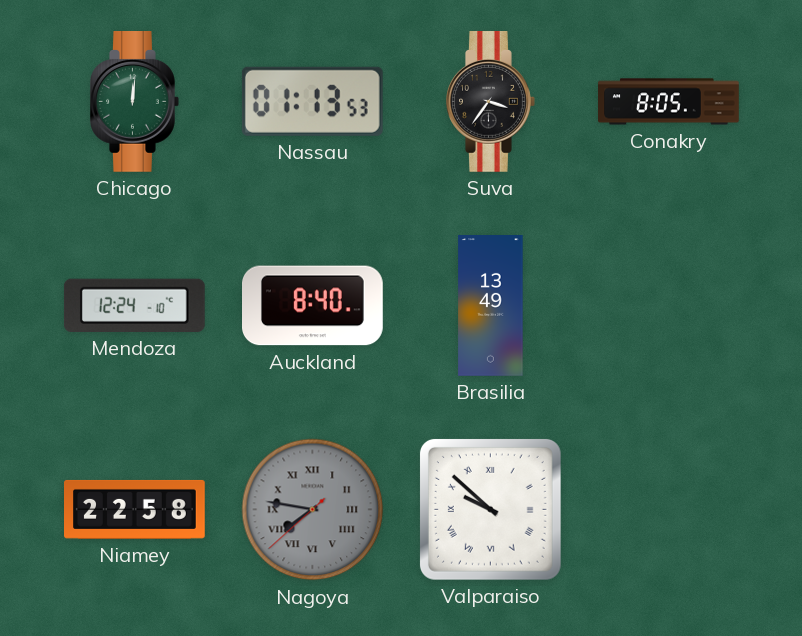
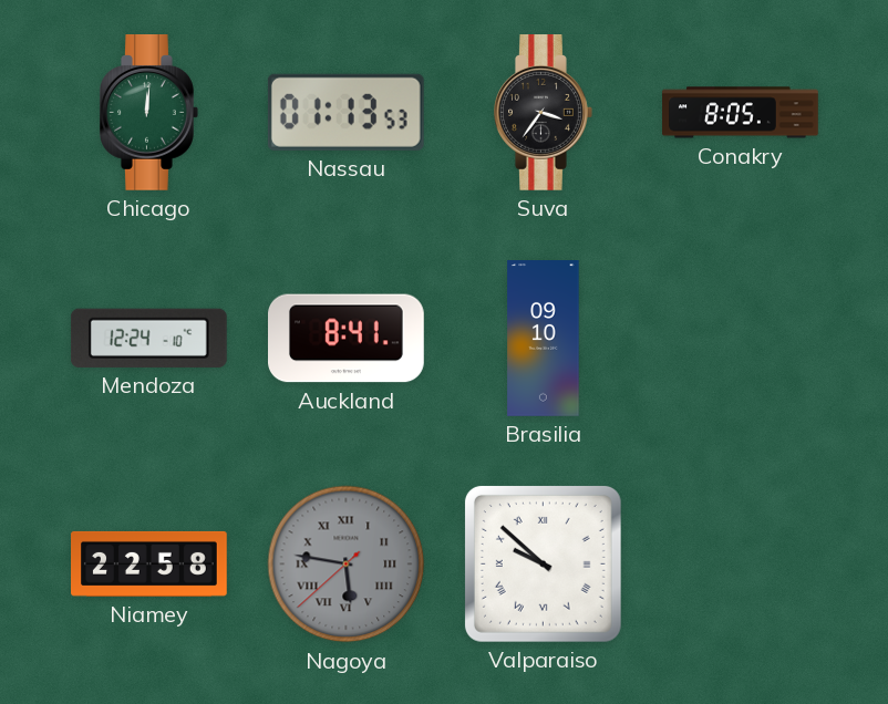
Auckland: 8:40 -> 8:41 (347, 339)
Brasilia: 13:49 -> 09:10 (544, 339)
Nagoya: 7:46 -> 5:46 (347, 565)
